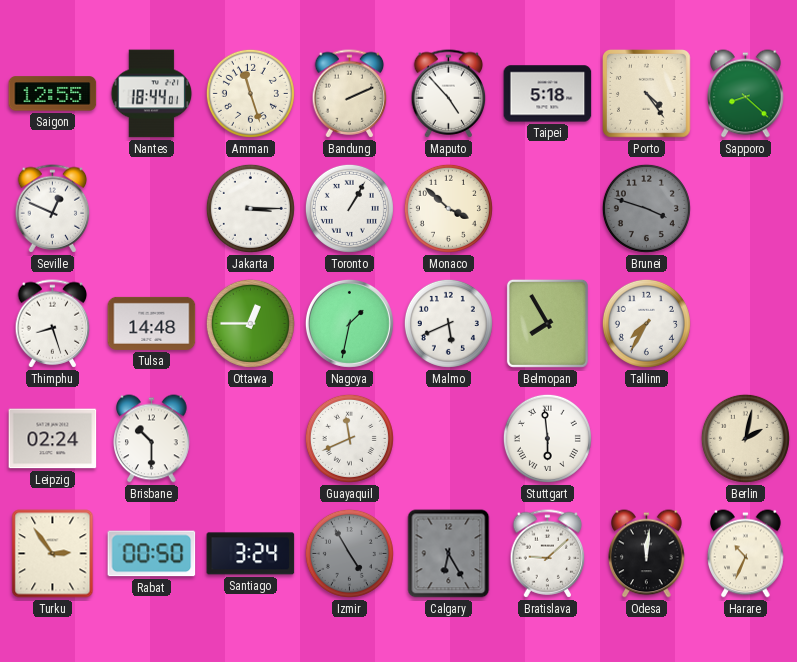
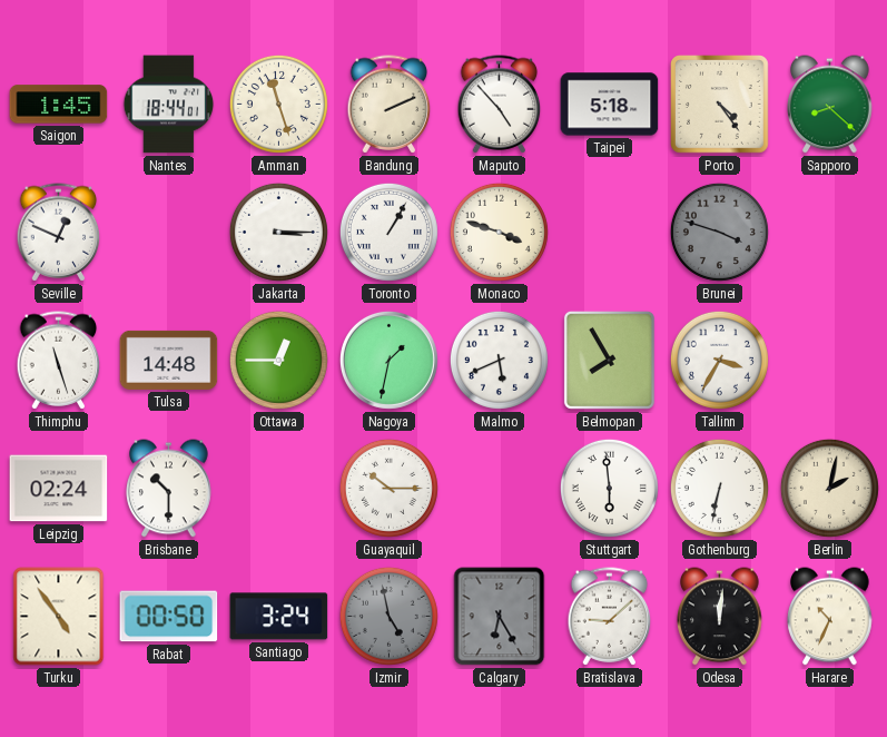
Saigon: 12:55 -> 1:45 (59, 105)
Monaco: 3:52 -> 3:48 (499, 232)
Thimphu: 8:27 -> 11:27 (59, 361)
Tallinn: 7:35 -> 3:35 (719, 360)
Guayaquil: 11:41 -> 10:15 (388, 488)
Gothenburg: none -> 6:32 (719, 488)
Turku: 2:54 -> 4:54 (59, 617)
Izmir: 4:55 -> 4:58 (388, 616)
